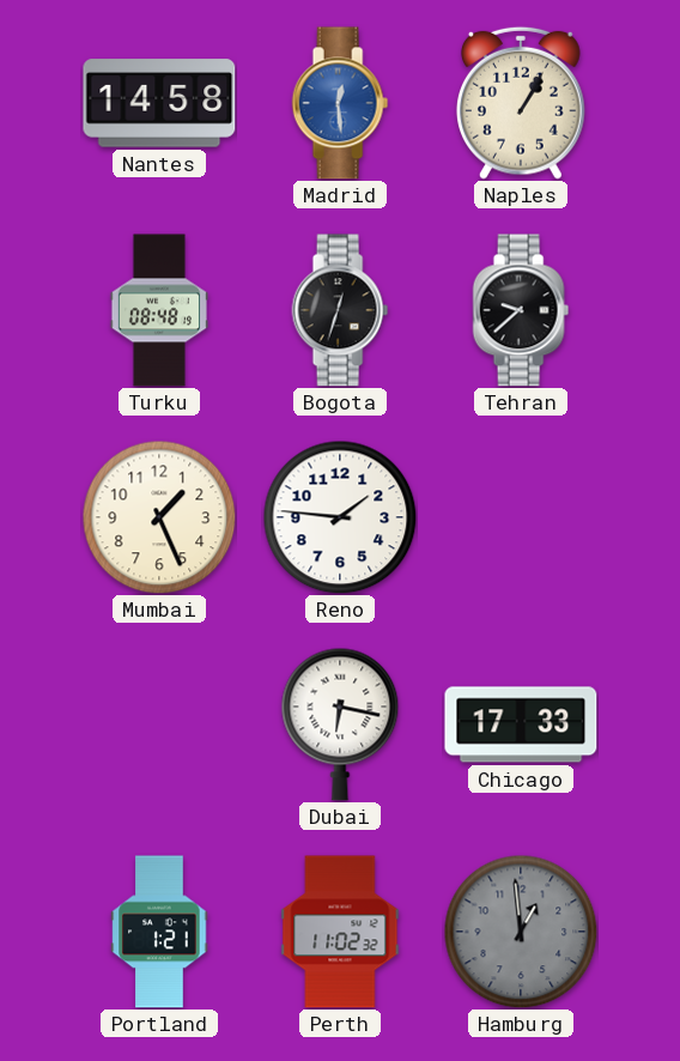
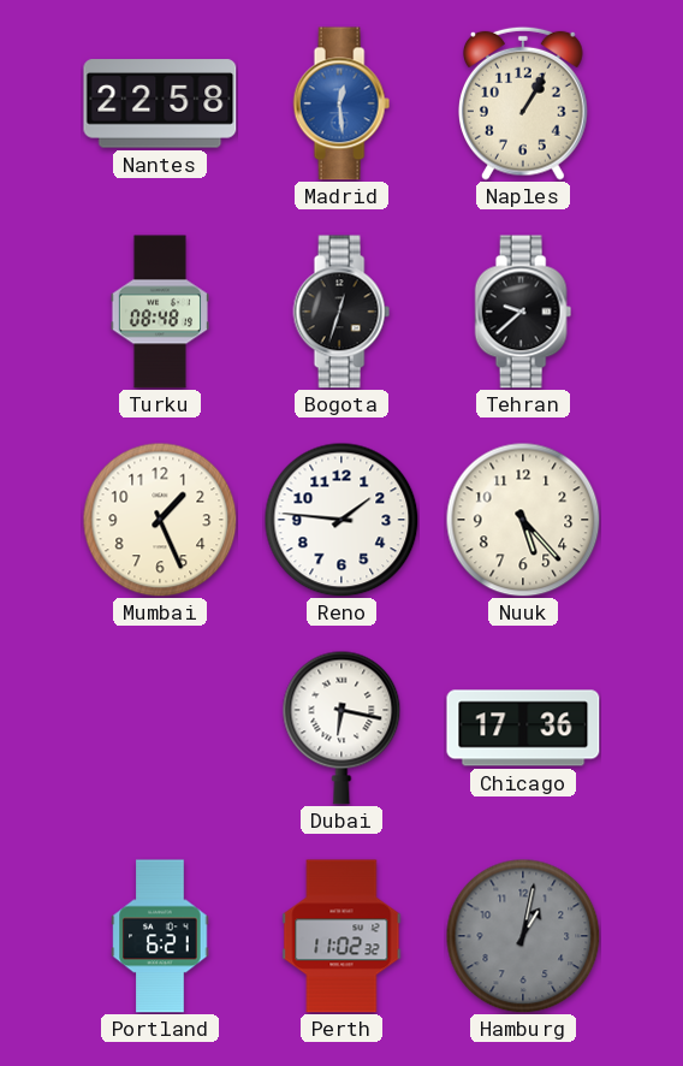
Nantes: 14:58 -> 22:58 (160, 103)
Nuuk: none -> 5:23 (523, 520)
Chicago: 17:33 -> 17:36 (523, 728)
Portland: 1:21 -> 6:21 (160, 936)
Hamburg: 12:59 -> 1:02 (523, 936)
